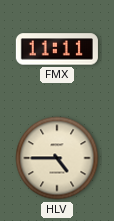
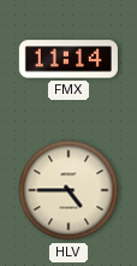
FMX: 11:11 -> 11:14 (68, 59)
